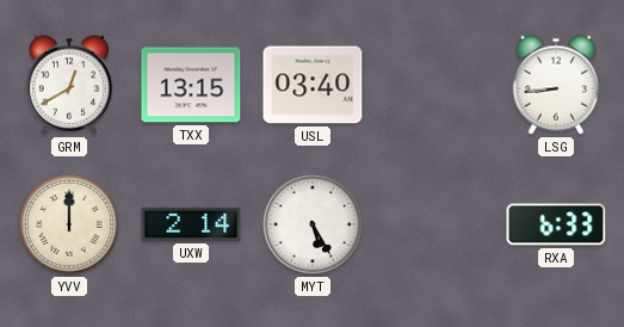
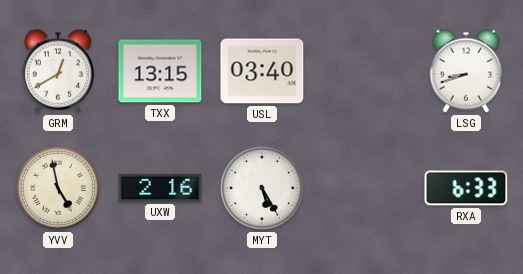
LSG: 8:44 -> 8:42 (466, 71)
YVV: 12:00 -> 4:58 (58, 188)
UXW: 2:14 -> 2:16 (160, 188)
